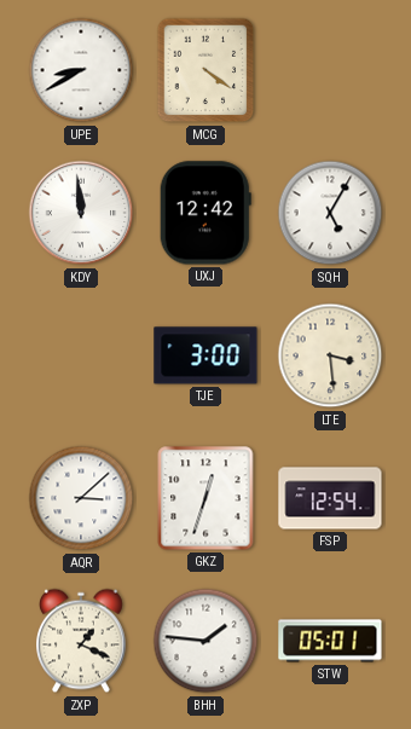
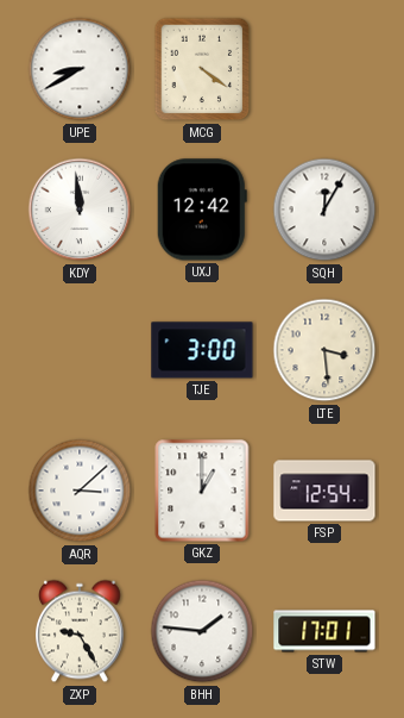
SQH: 5:05 -> 12:05 (324, 210)
GKZ: 12:33 -> 1:00 (202, 491)
ZXP: 1:19 -> 9:25 (81, 631)
STW: 05:01 -> 17:01 (324, 631)
